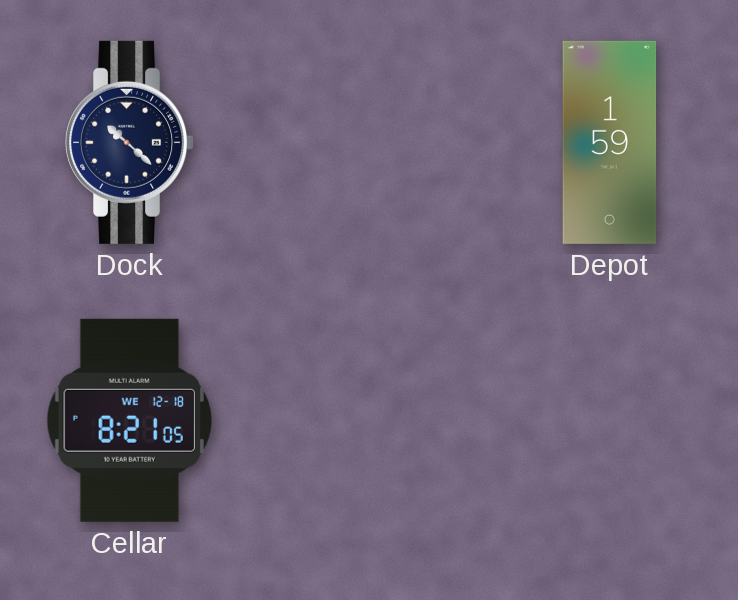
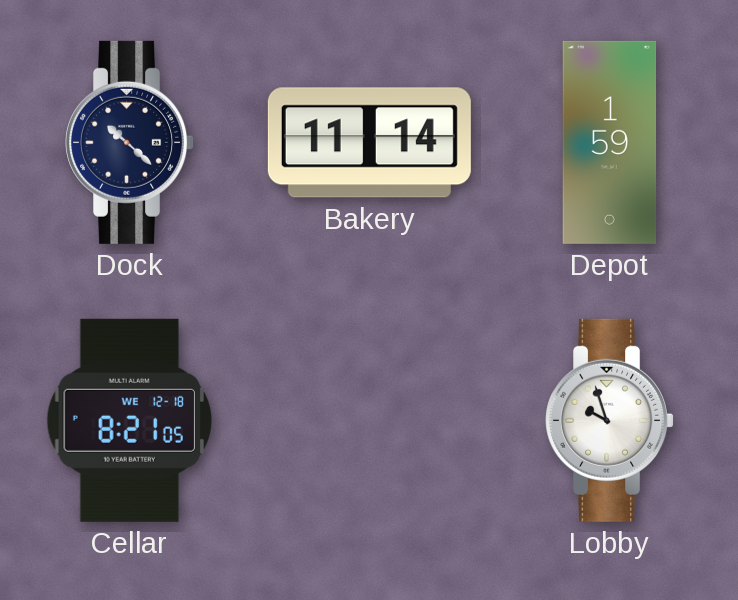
Bakery: none -> 11:14 (369, 143)
Lobby: none -> 9:57 (609, 420)
